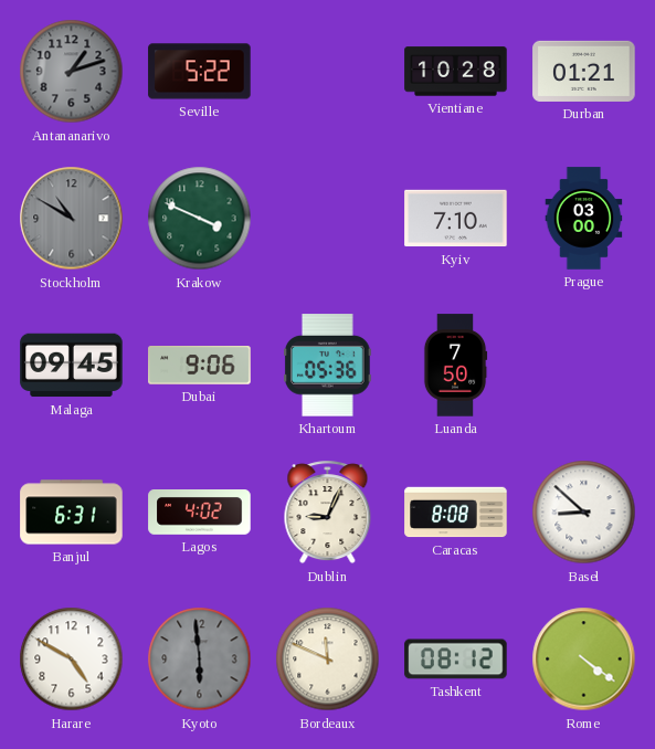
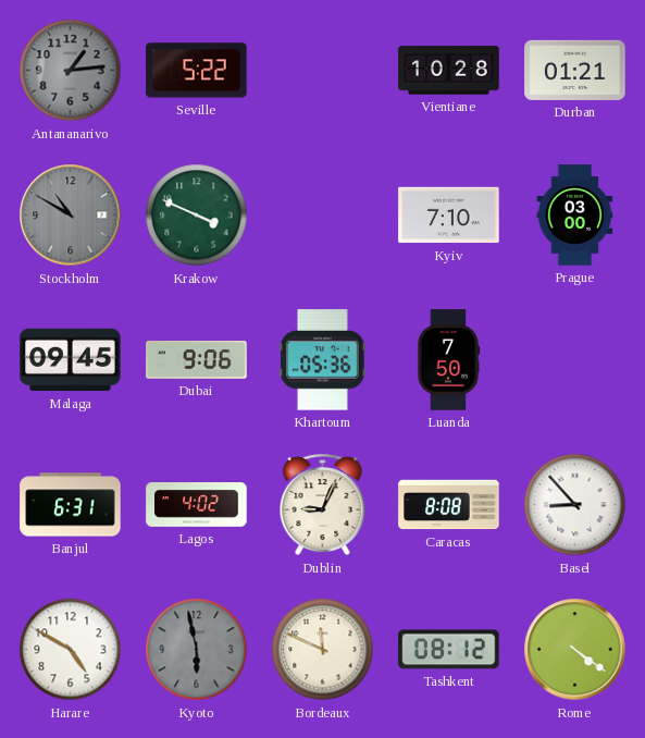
Antananarivo: 1:12 -> 1:14 (71, 71)
Basel: 8:52 -> 8:53 (575, 505)
Kyoto: 5:59 -> 5:58 (197, 650)
